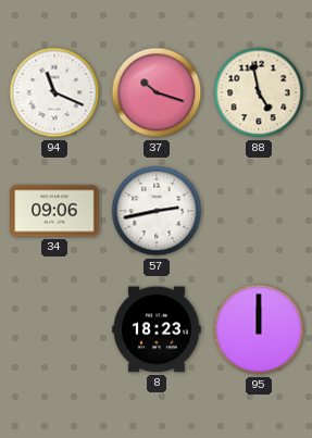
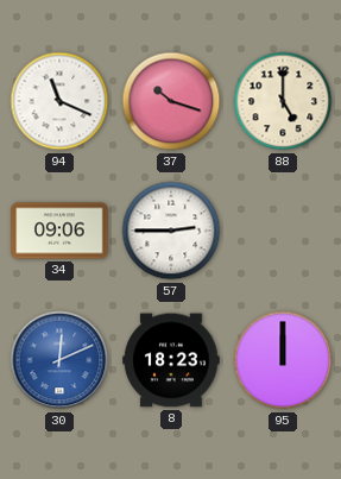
88: 4:58 -> 5:00 (283, 101)
57: 2:43 -> 2:45 (171, 231)
30: none -> 12:11 (59, 360)
